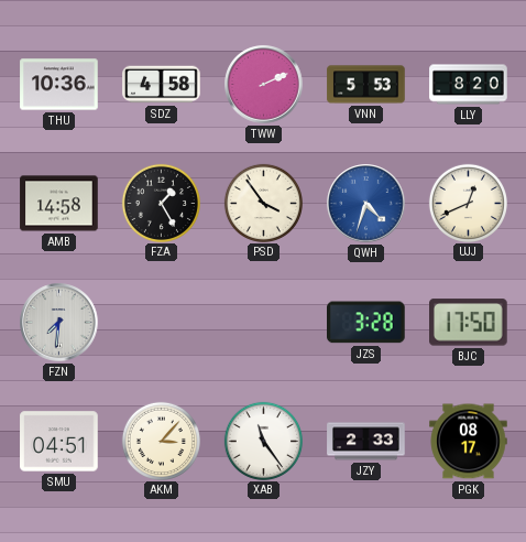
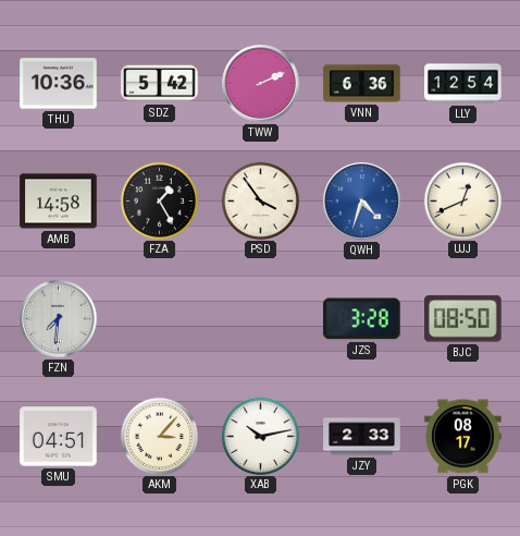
SDZ: 4:58 -> 5:42 (160, 84)
VNN: 5:53 -> 6:36 (362, 84)
LLY: 8:20 -> 12:54 (463, 84)
BJC: 17:50 -> 08:50 (463, 319)
XAB: 11:24 -> 10:13 (260, 436)
